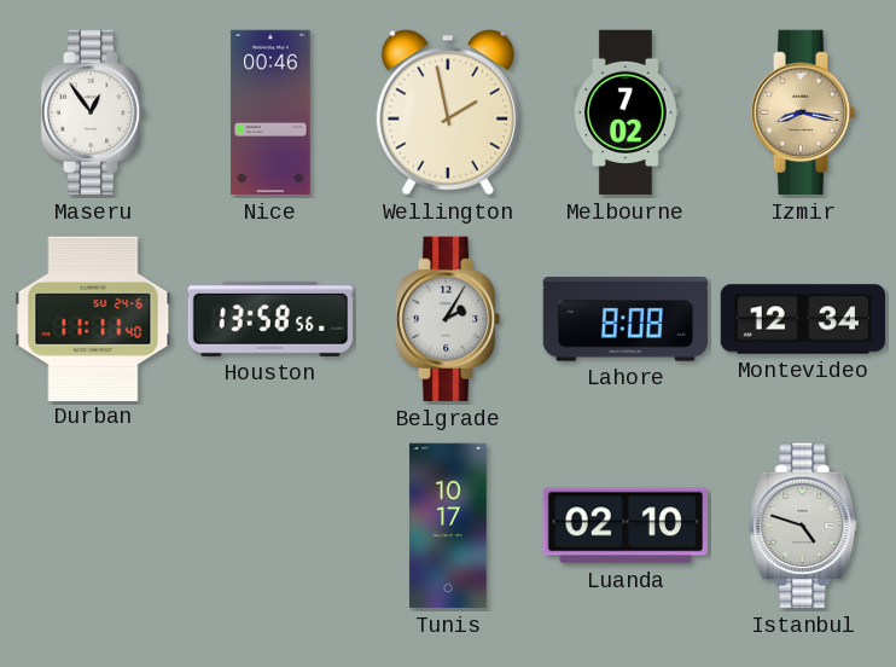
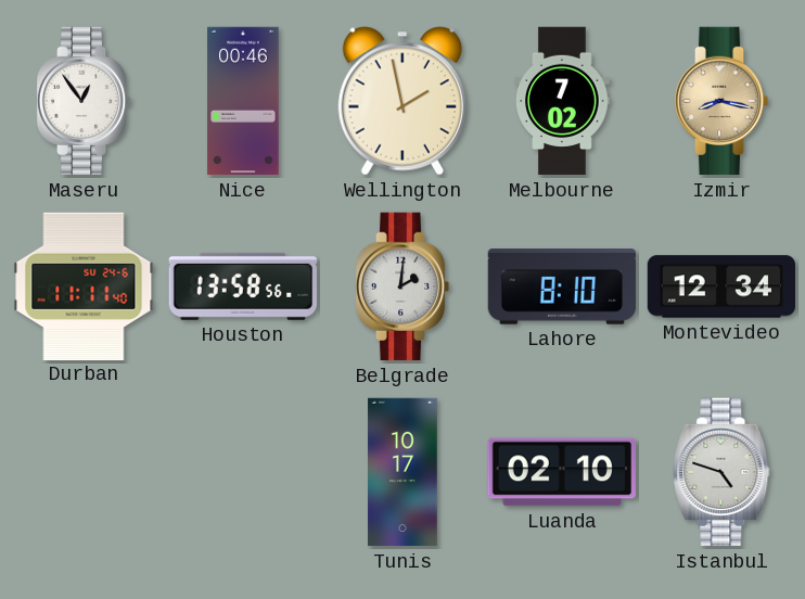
Belgrade: 2:05 -> 2:01 (403, 286)
Lahore: 8:08 -> 8:10 (562, 286)
